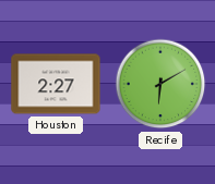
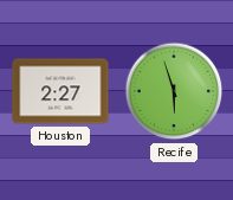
Recife: 6:10 -> 5:57 (174, 91)
